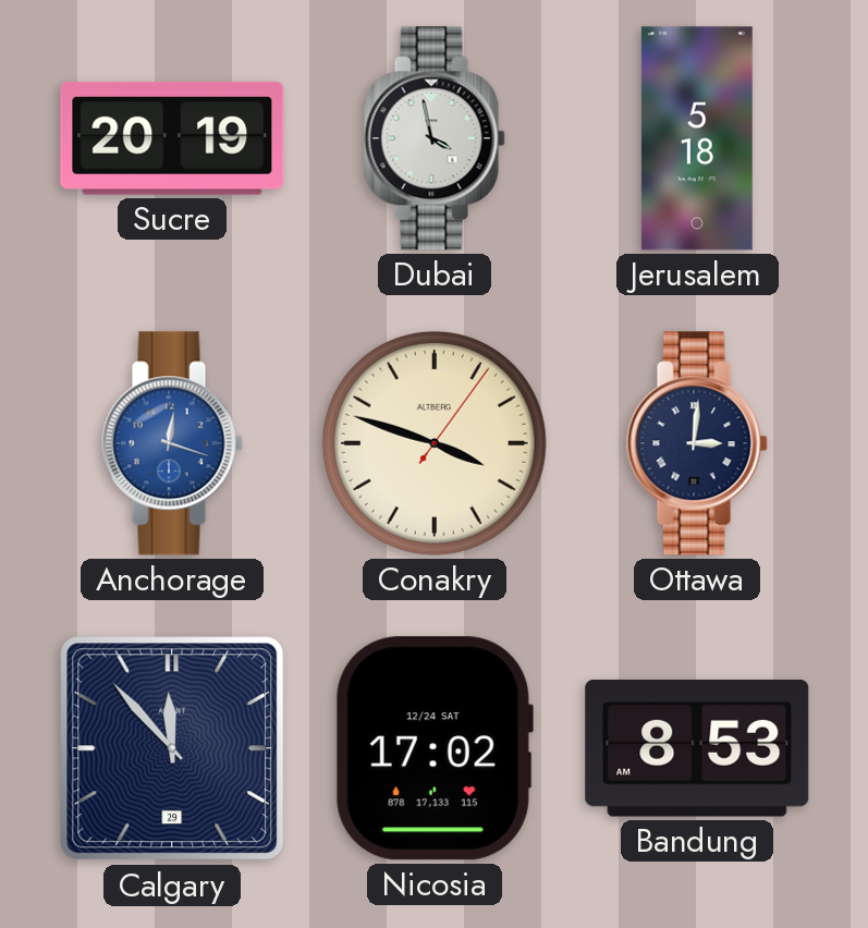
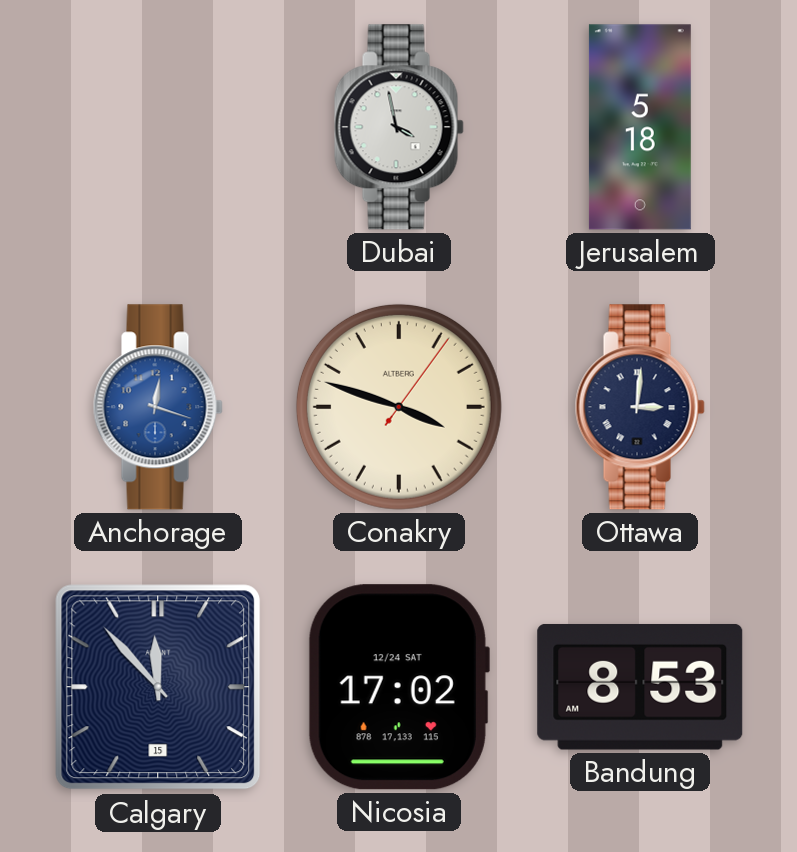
Sucre: 20:19 -> none (172, 138)
Calgary date: 29 -> 15 (158, 687)
